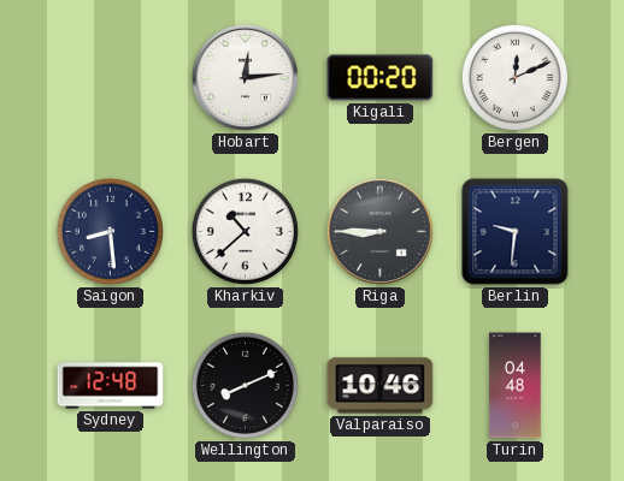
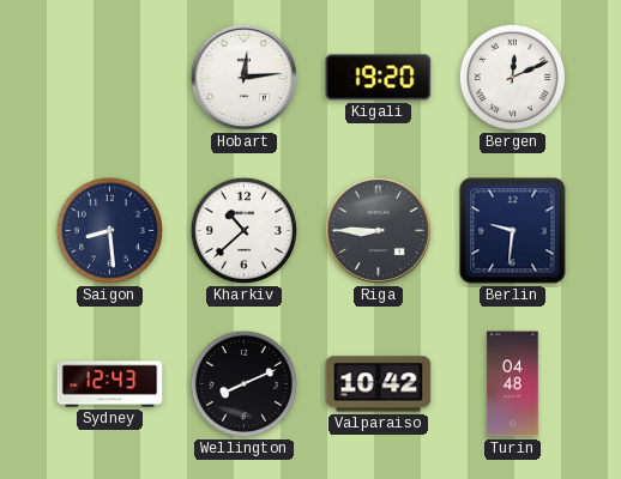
Kigali: 00:20 -> 19:20 (379, 78)
Sydney: 12:48 -> 12:43 (110, 384)
Valparaiso: 10:46 -> 10:42 (379, 384)
